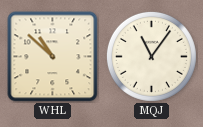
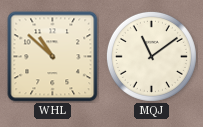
MQJ: 11:06 -> 11:09 (151, 56)
